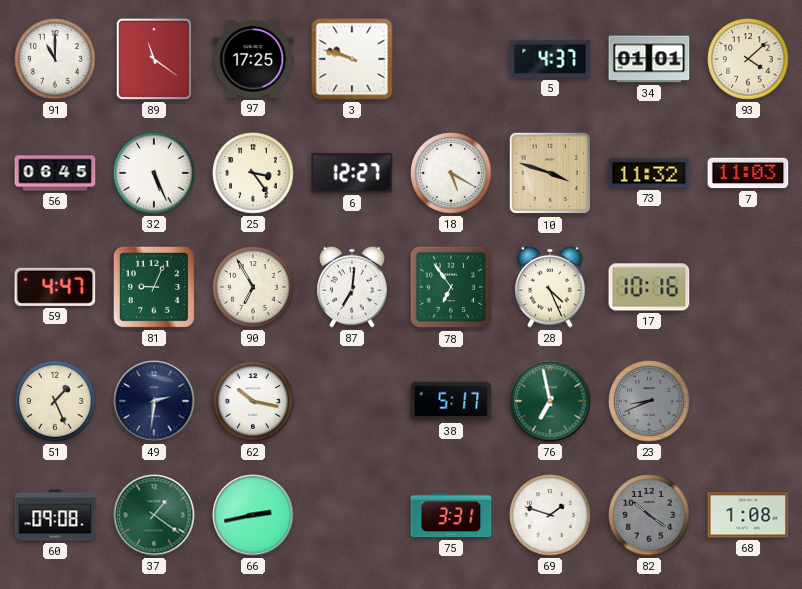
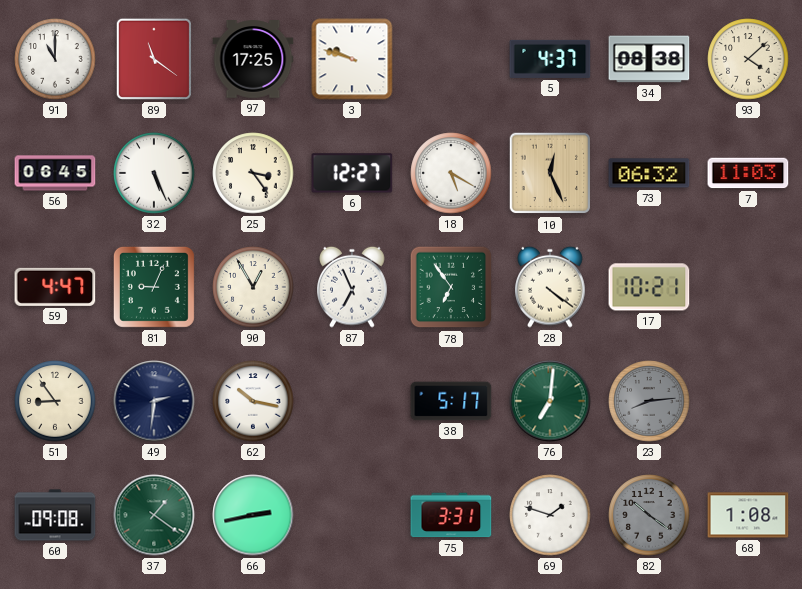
34: 01:01 -> 08:38 (649, 59)
10: 3:48 -> 12:26 (550, 173)
73: 11:32 -> 06:32 (649, 173)
90: 6:55 -> 12:55 (253, 287)
87: 7:01 -> 6:56 (352, 287)
28: 4:26 -> 4:21 (550, 287)
17: 10:16 -> 10:21 (649, 287)
51: 1:26 -> 8:54 (55, 401)
76: 6:58 -> 7:01 (550, 401)
23: 8:41 -> 8:14 (649, 401)
